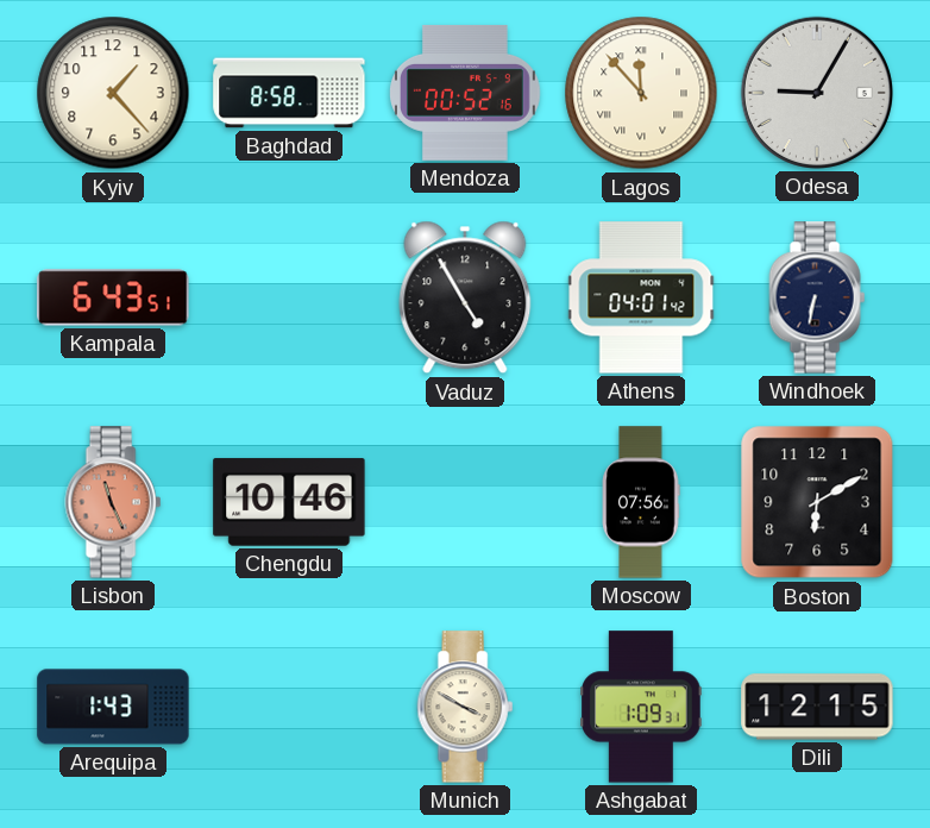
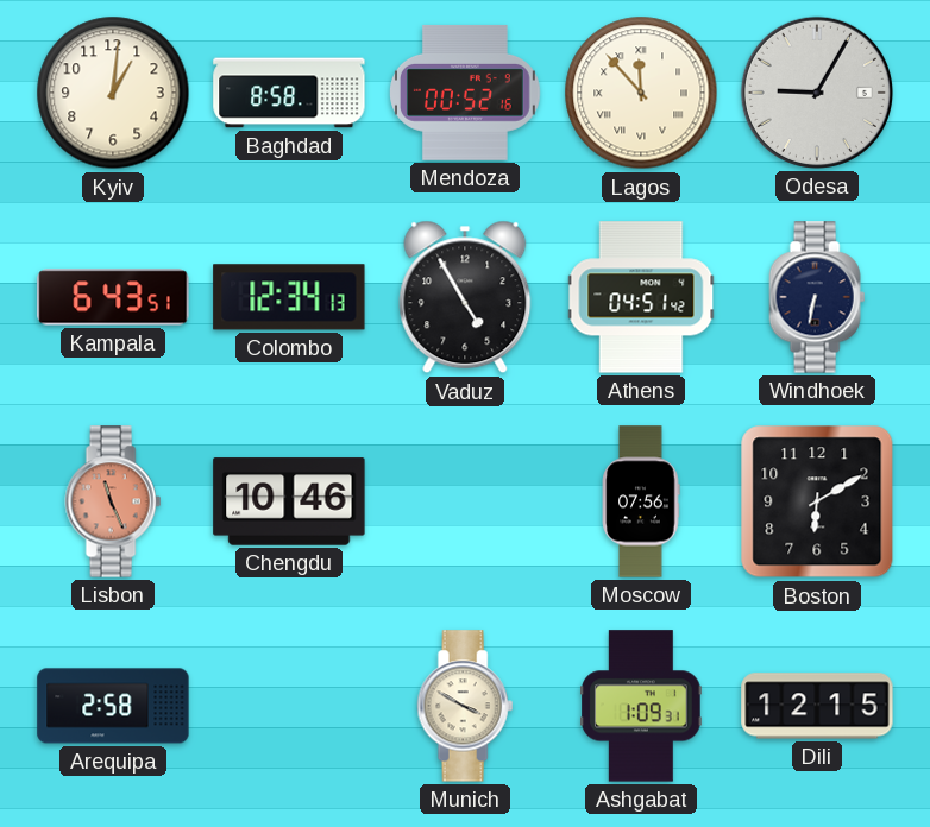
Kyiv: 1:23 -> 1:01 (113, 93)
Colombo: none -> 12:34 (289, 297)
Athens: 04:01 -> 04:51 (641, 297)
Arequipa: 1:43 -> 2:58 (113, 706)
